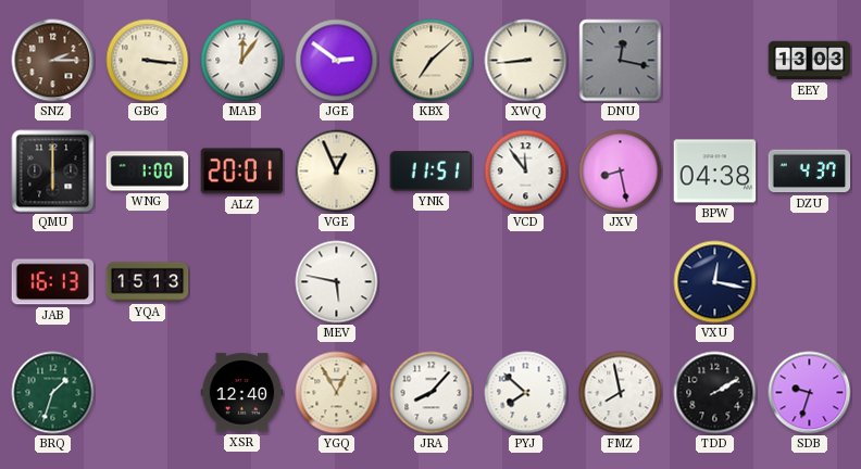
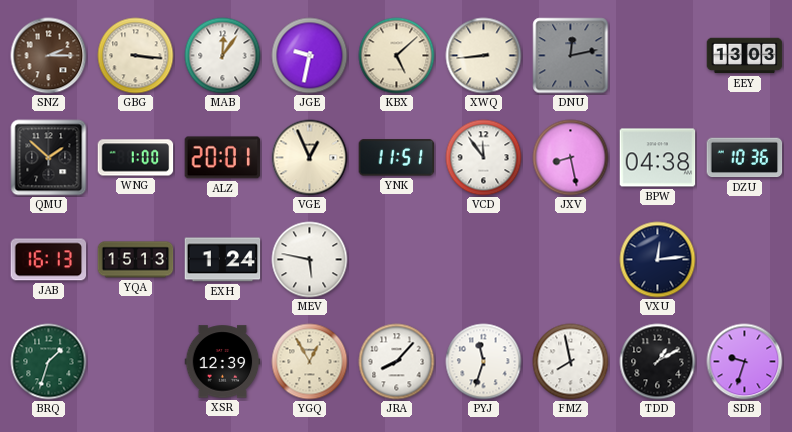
JGE: 2:51 -> 9:32 (310, 56)
KBX: 7:08 -> 5:08 (397, 56)
DNU: 12:17 -> 12:13 (571, 56)
QMU: 6:00 -> 1:52 (49, 158)
DZU: 4:37 -> 10:36 (745, 158)
EXH: none -> 1:24 (223, 260)
VXU: 12:17 -> 12:14 (658, 260)
XSR: 12:40 -> 12:39 (223, 362)
PYJ: 7:52 -> 11:33 (484, 362)
TDD: 2:10 -> 1:10 (658, 362)
